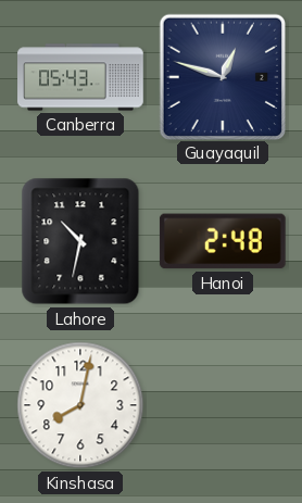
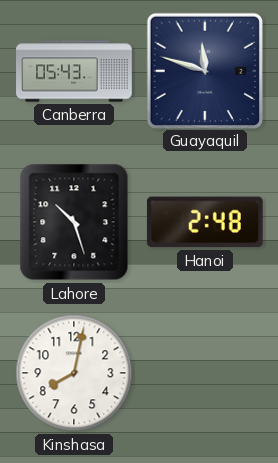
Guayaquil: 12:48 -> 11:48 (204, 70)
Lahore: 10:32 -> 10:27 (74, 222)
